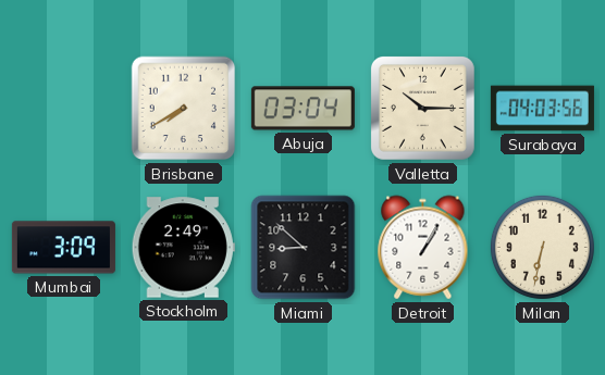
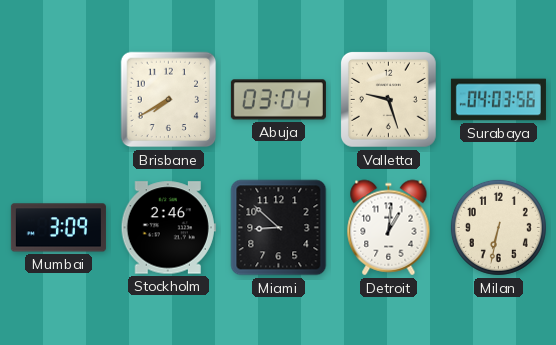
Valletta: 10:15 -> 9:27 (388, 99)
Stockholm: 2:49 -> 2:46 (168, 228)
Detroit: 1:05 -> 1:01 (389, 228)
